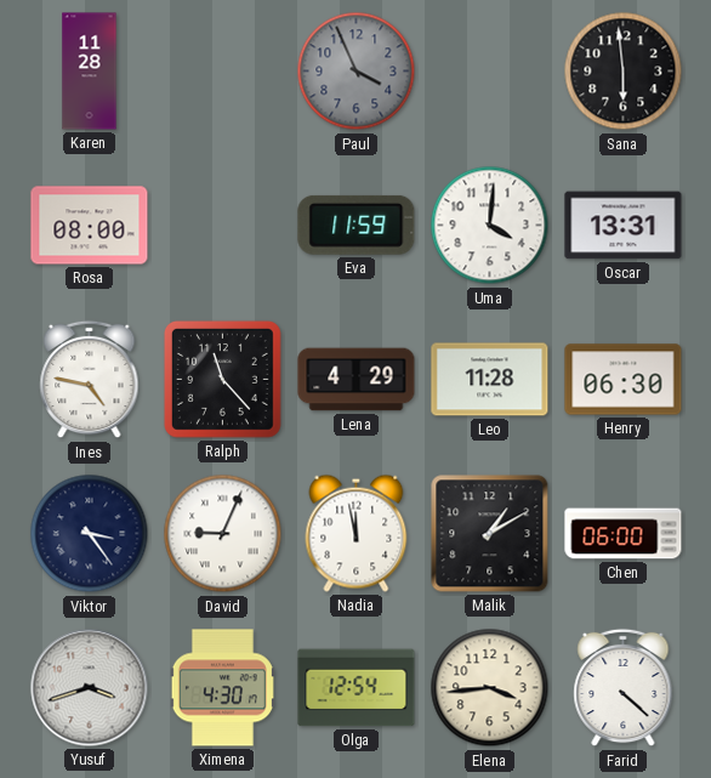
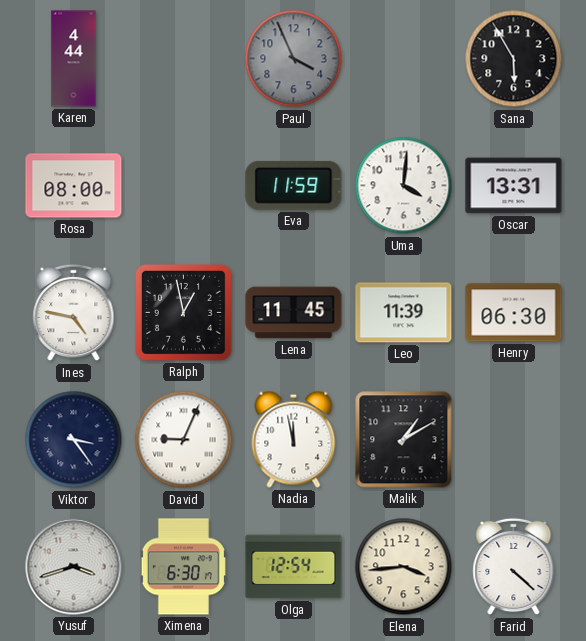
Karen: 11:28 -> 4:44 (74, 59)
Sana: 5:59 -> 5:55 (514, 59)
Ralph: 11:23 -> 12:58 (183, 312)
Lena: 4:29 -> 11:45 (294, 313)
Leo: 11:28 -> 11:39 (404, 313)
Chen: 06:00 -> none (624, 534)
Ximena: 4:30 -> 6:30 (183, 567)
